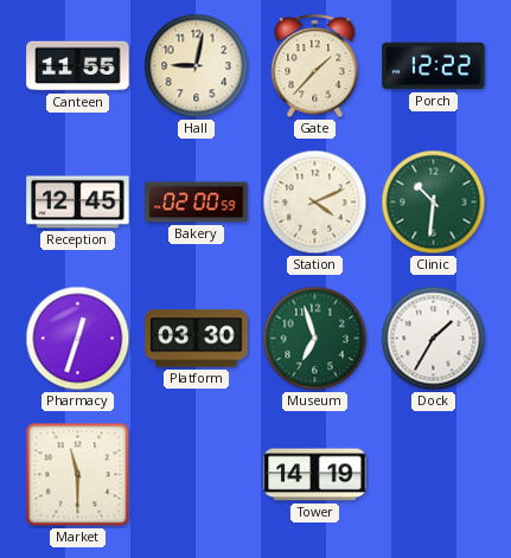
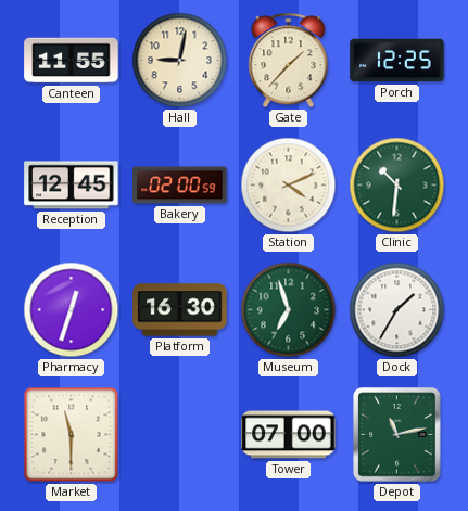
Porch: 12:22 -> 12:25 (397, 61)
Platform: 03:30 -> 16:30 (180, 310)
Tower: 14:19 -> 07:00 (289, 435)
Depot: none -> 11:13 (397, 435)
